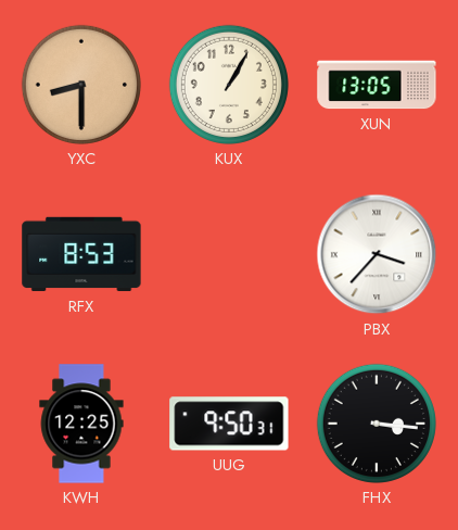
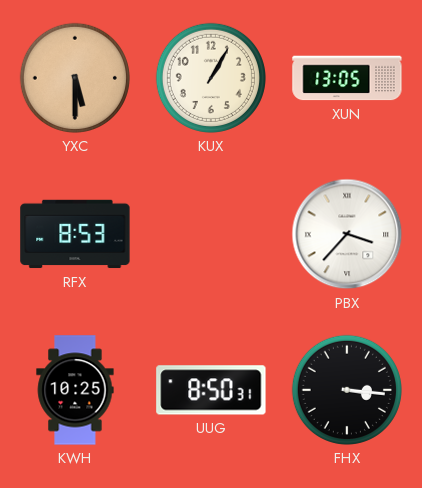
YXC: 8:30 -> 5:30 (75, 78)
KWH: 12:25 -> 10:25 (75, 390)
UUG: 9:50 -> 8:50 (211, 390)
